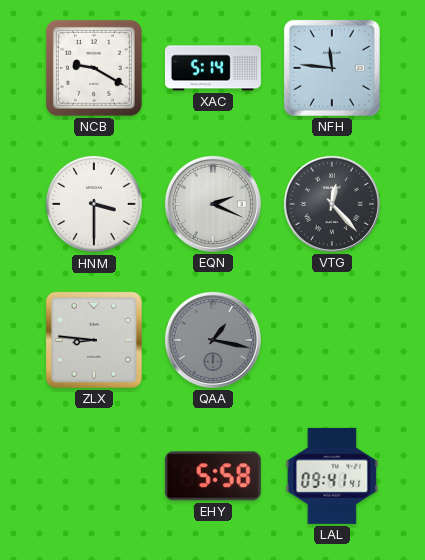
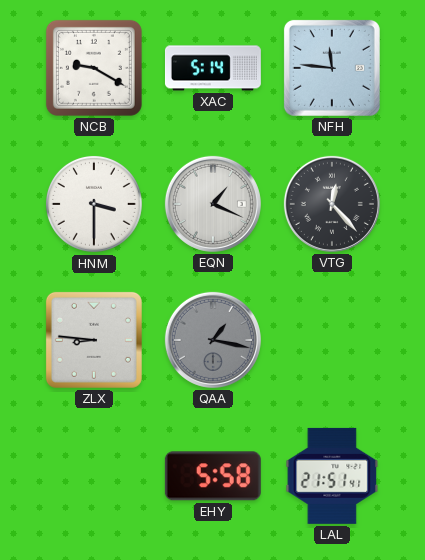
EQN: 2:19 -> 1:19 (213, 204)
LAL: 09:41 -> 21:51 (332, 476)
